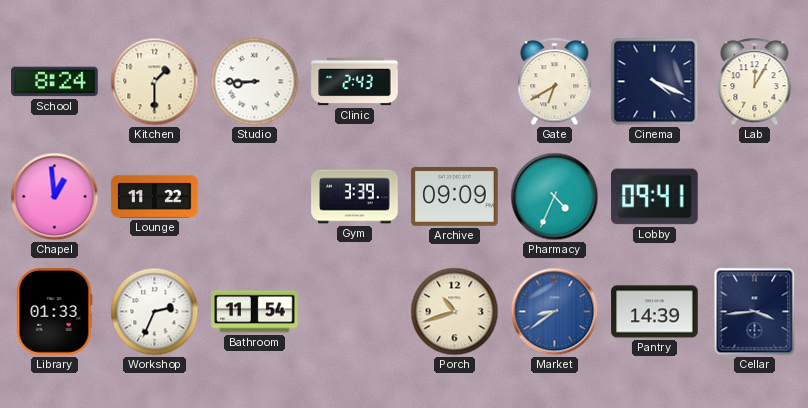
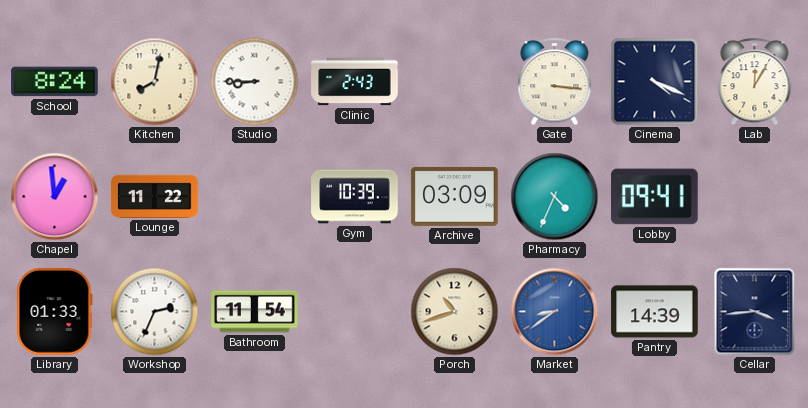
Kitchen: 1:30 -> 8:02 (155, 82)
Gate: 6:40 -> 3:16 (555, 82)
Gym: 3:39 -> 10:39 (355, 197)
Archive: 09:09 -> 03:09 (455, 196)
